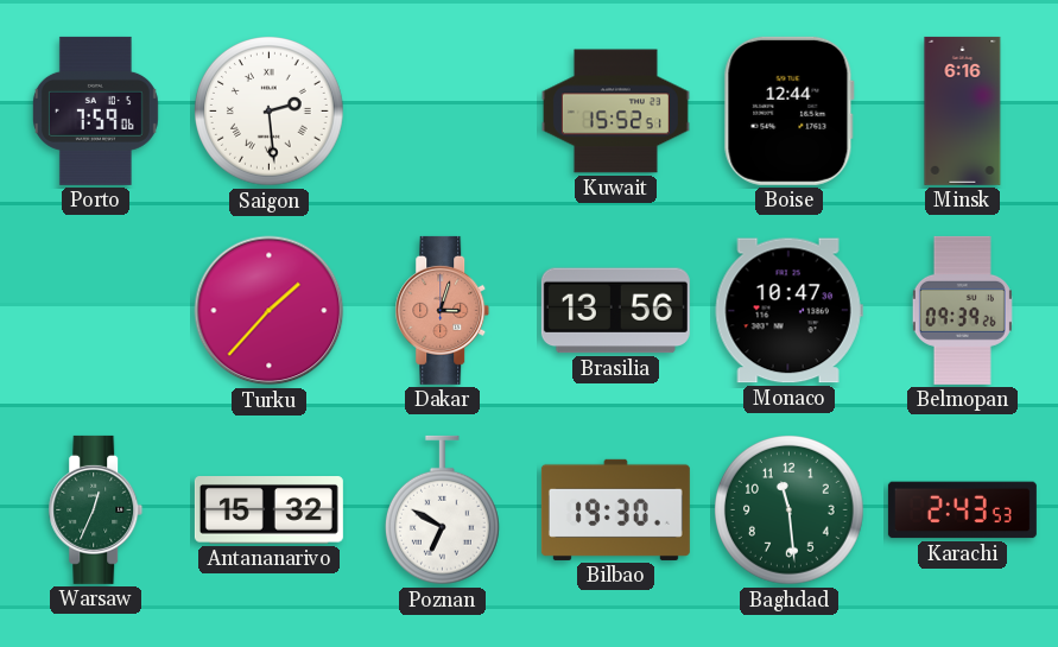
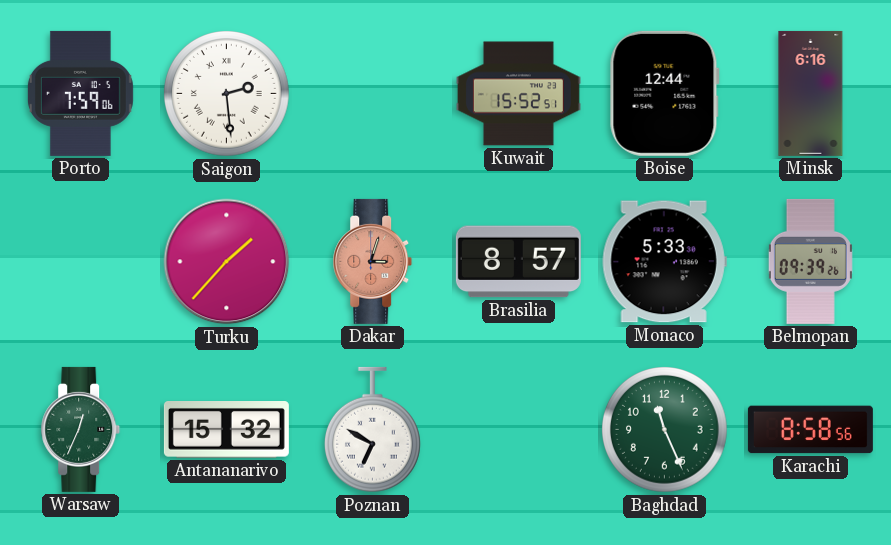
Brasilia: 13:56 -> 8:57 (518, 262)
Monaco: 10:47 -> 5:33 (664, 262)
Bilbao: 19:30 -> none (615, 509)
Baghdad: 11:29 -> 11:26 (665, 430)
Karachi: 2:43 -> 8:58 (810, 430)
